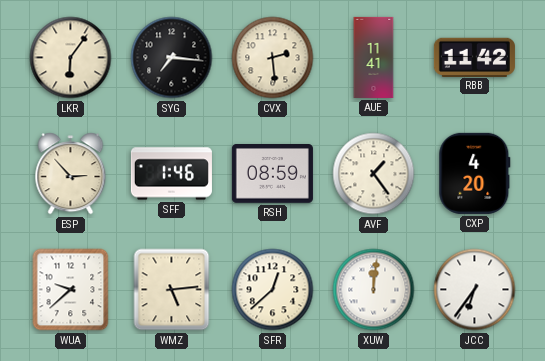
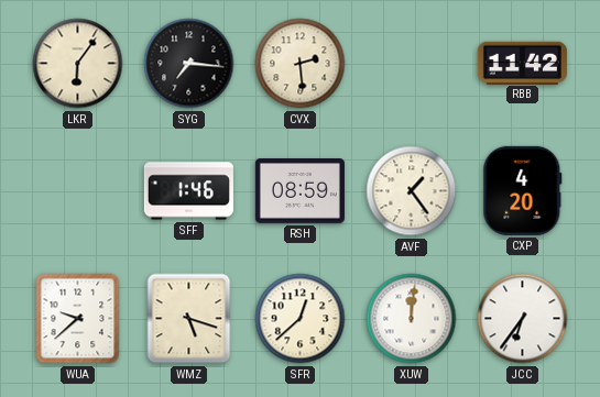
AUE: 11:41 -> none (374, 57)
ESP: 2:53 -> none (71, 174)
WMZ: 5:14 -> 5:18 (189, 319)
